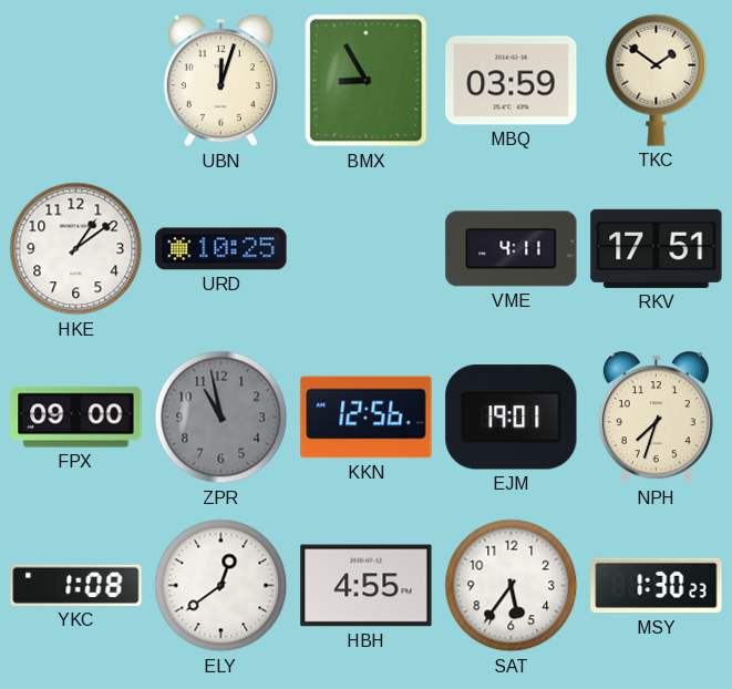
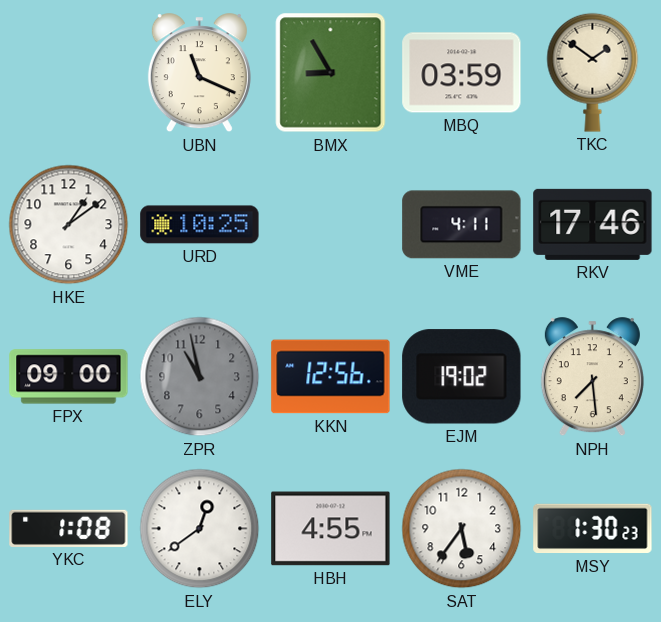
UBN: 12:03 -> 11:19 (199, 73)
RKV: 17:51 -> 17:46 (593, 224)
EJM: 19:01 -> 19:02 (462, 377)
NPH: 7:33 -> 7:29 (592, 377)
